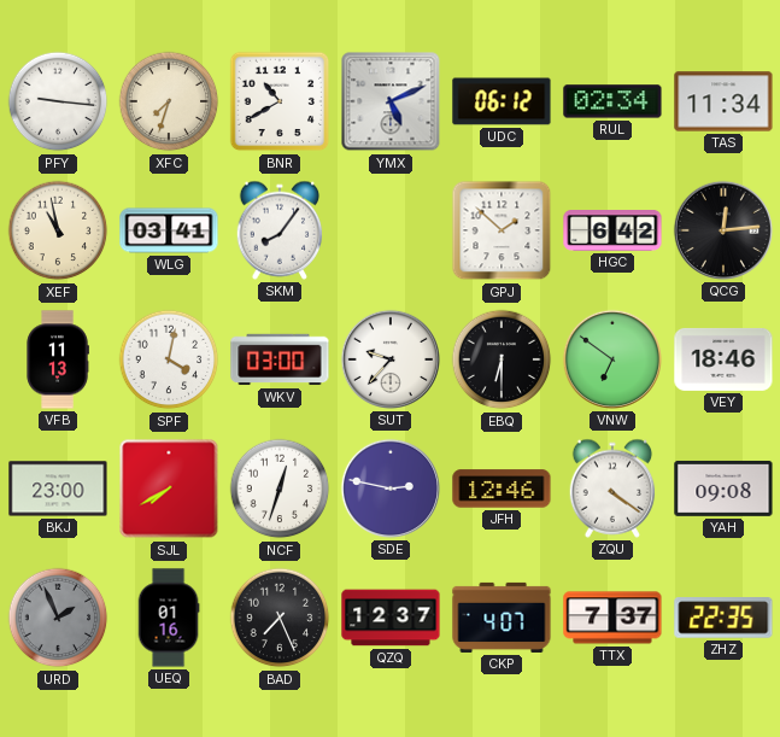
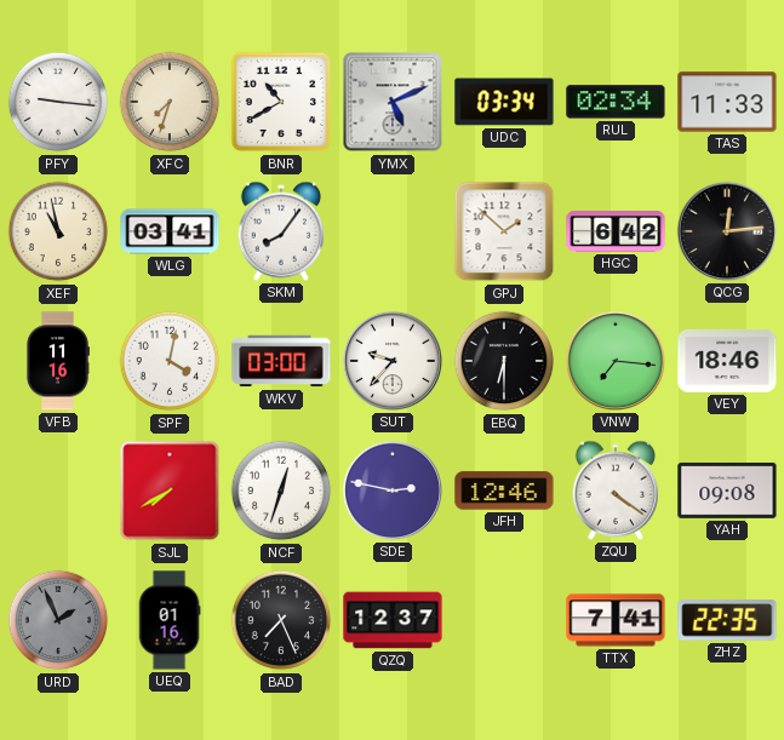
UDC: 06:12 -> 03:34 (504, 102)
TAS: 11:34 -> 11:33 (727, 102)
VFB: 11:13 -> 11:16 (58, 361)
VNW: 6:51 -> 7:16 (616, 361)
BKJ: 23:00 -> none (58, 489)
CKP: 4:07 -> none (502, 618)
TTX: 7:37 -> 7:41 (616, 620)
